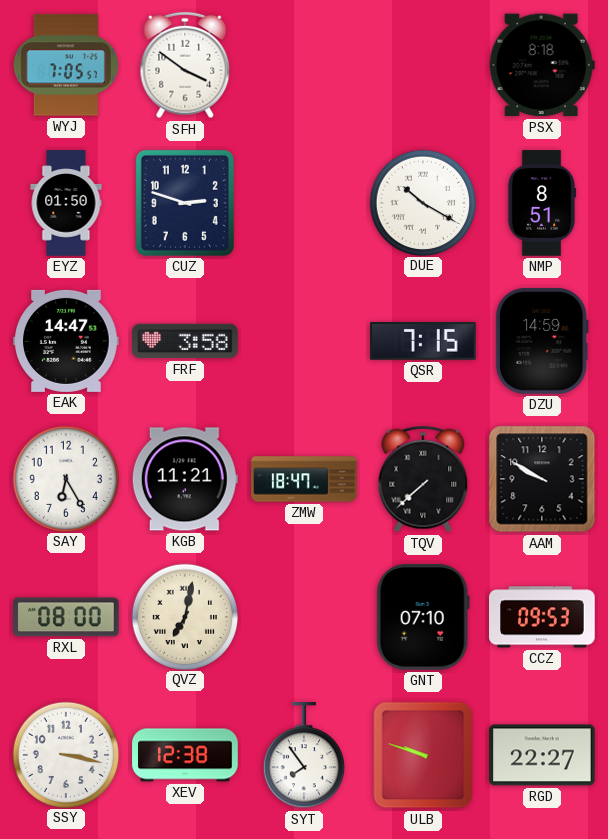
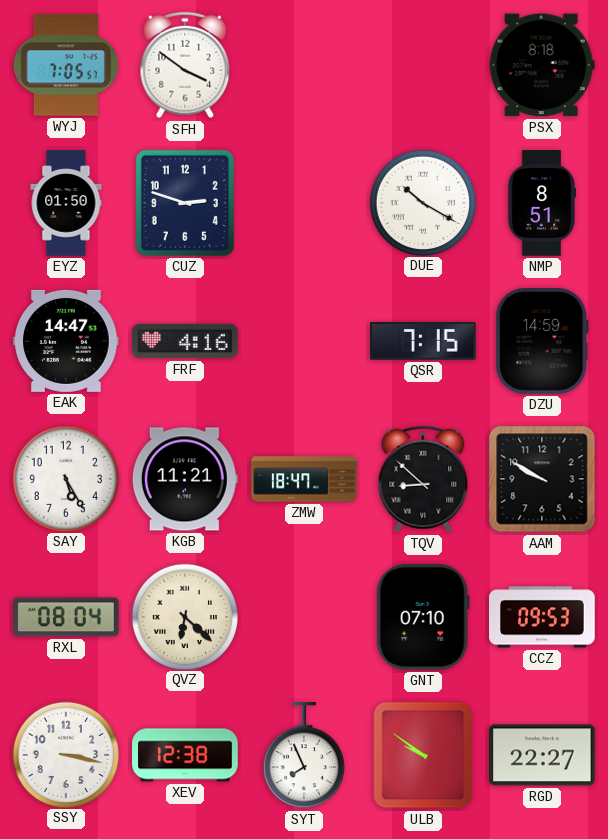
FRF: 3:58 -> 4:16 (185, 341)
SAY: 6:25 -> 5:25 (65, 478)
TQV: 7:38 -> 8:52 (423, 479)
RXL: 08:00 -> 08:04 (66, 617)
QVZ: 7:02 -> 6:22 (184, 616)
SYT: 7:54 -> 7:56 (304, 756)
ULB: 9:48 -> 9:51 (423, 755)
